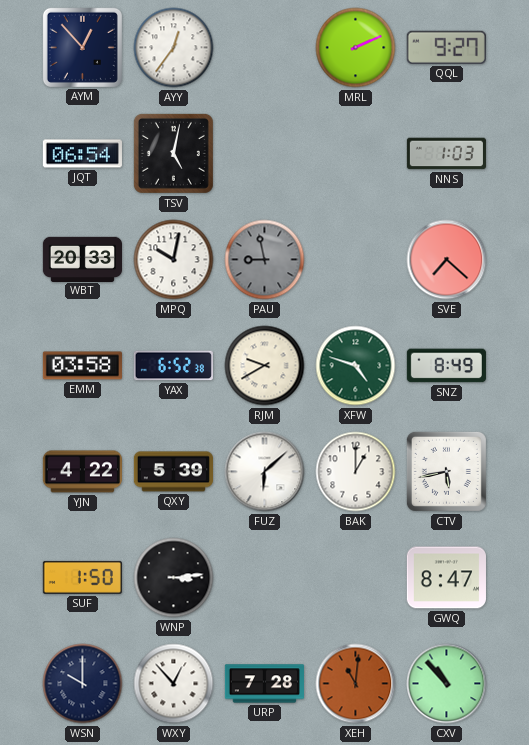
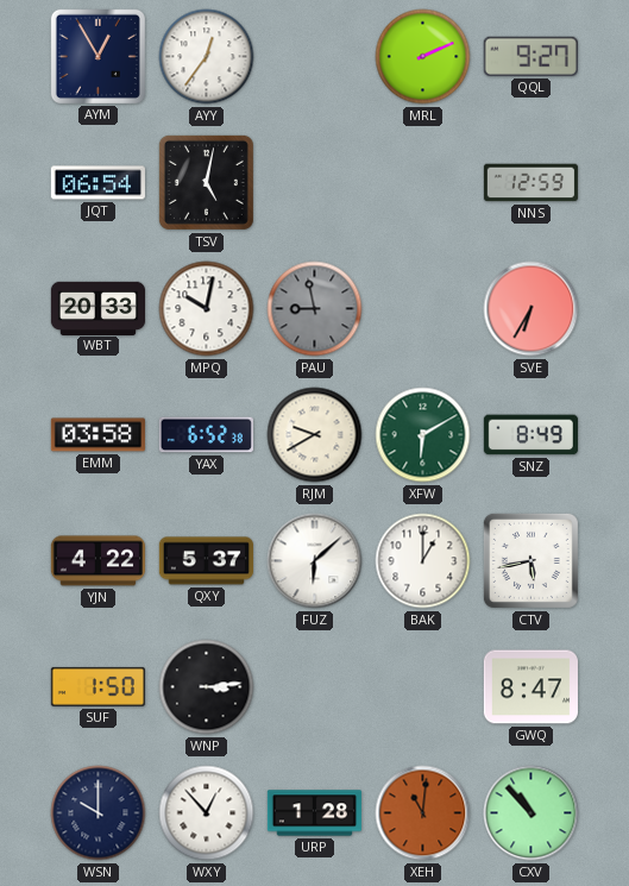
AYM: 12:53 -> 12:55 (98, 56)
NNS: 1:03 -> 12:59 (530, 183)
SVE: 7:22 -> 6:35 (531, 309)
XFW: 4:48 -> 6:10 (423, 435)
QXY: 5:39 -> 5:37 (206, 561)
URP: 7:28 -> 1:28 (314, 813)
